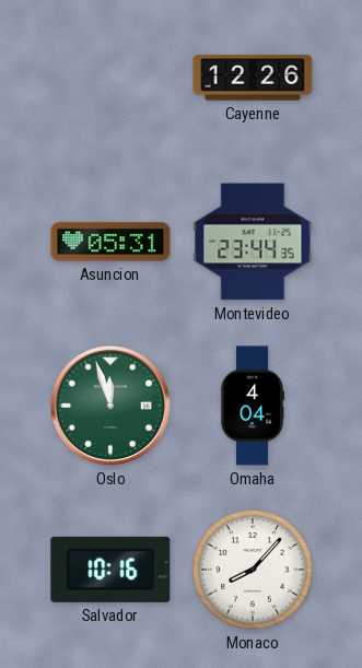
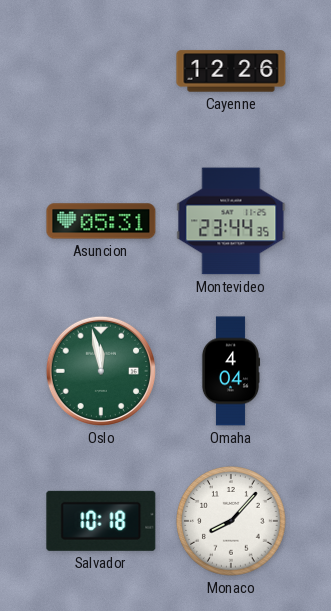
Oslo: 11:57 -> 11:58 (101, 371)
Salvador: 10:16 -> 10:18 (101, 521)
